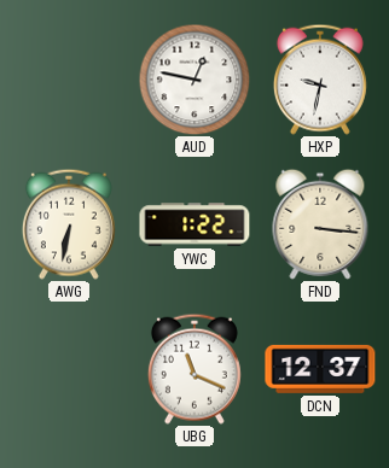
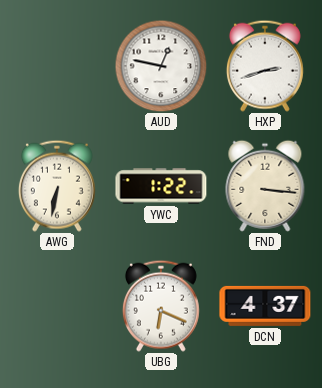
HXP: 9:32 -> 2:42 (265, 66)
UBG: 11:19 -> 6:19 (161, 306)
DCN: 12:37 -> 4:37 (265, 306)
